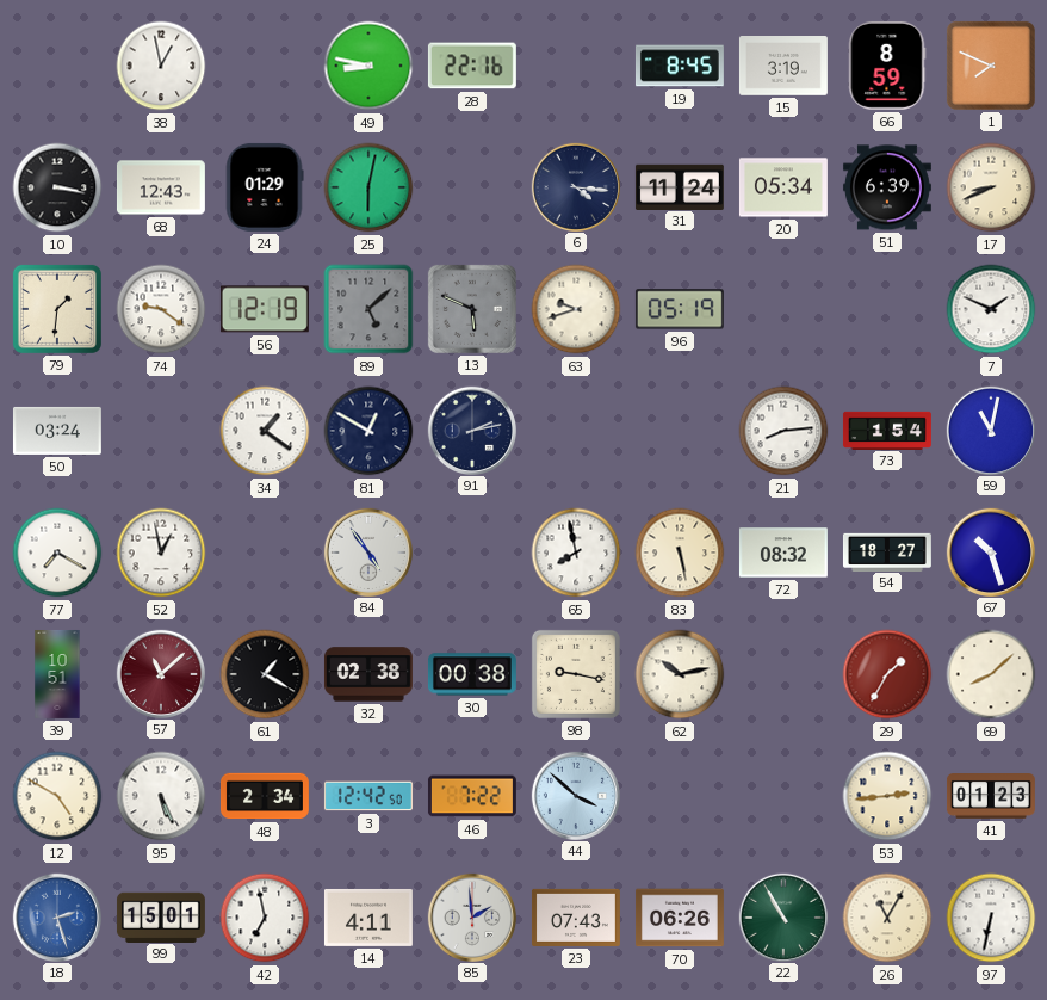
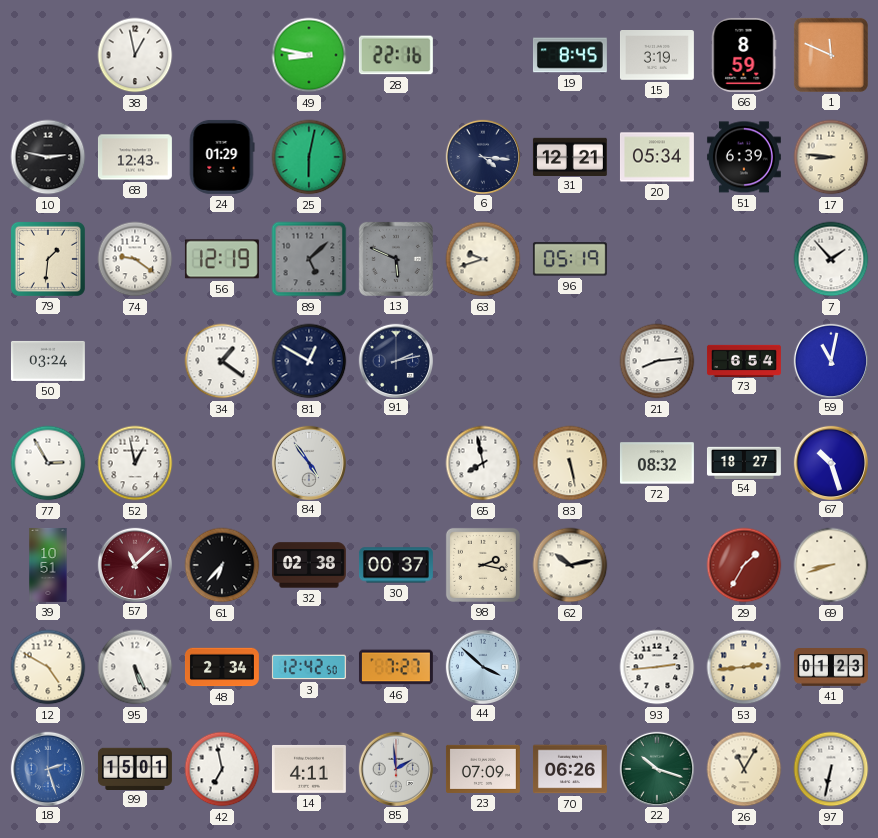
1: 7:49 -> 11:49 (831, 55)
10: 3:17 -> 2:47 (48, 157)
31: 11:24 -> 12:21 (570, 156)
17: 8:41 -> 8:46 (831, 157)
7: 1:49 -> 1:53 (831, 259)
73: 1:54 -> 6:54 (744, 360)
77: 7:20 -> 2:55 (48, 463)
61: 1:20 -> 6:37 (222, 565)
30: 00:38 -> 00:37 (396, 565)
98: 9:17 -> 2:17 (483, 565)
69: 8:08 -> 8:42 (831, 565)
46: 7:22 -> 7:27 (396, 667)
93: none -> 2:44 (657, 667)
23: 07:43 -> 07:09 (483, 769)
22: 10:55 -> 10:18 (656, 768)
